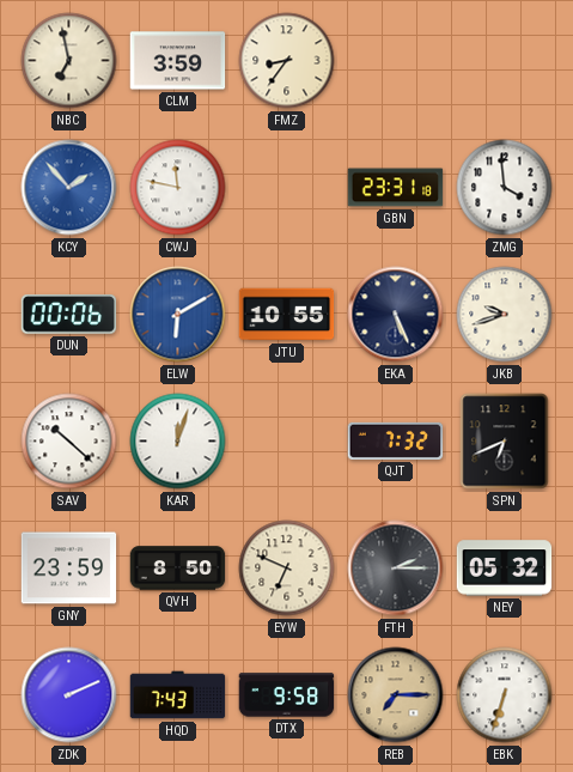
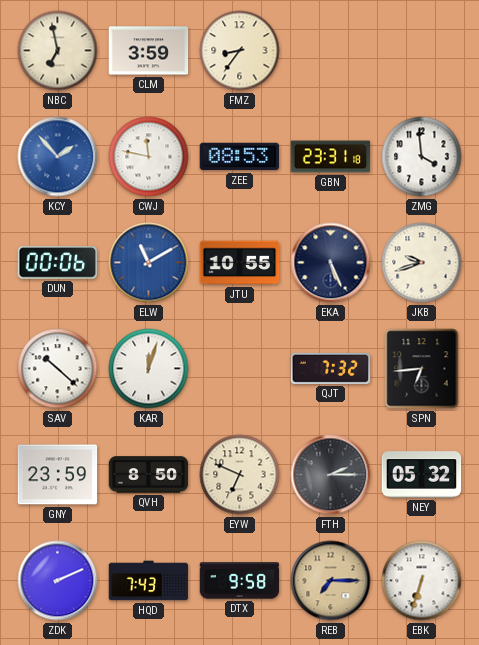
ZEE: none -> 08:53 (240, 157)
ELW: 6:10 -> 11:10 (149, 263)
SPN: 6:41 -> 6:44 (422, 369)
